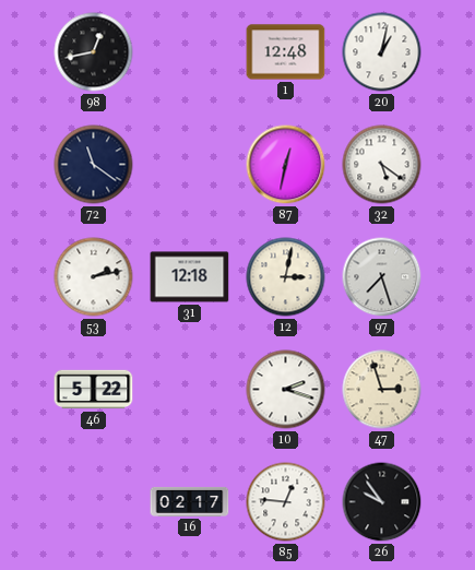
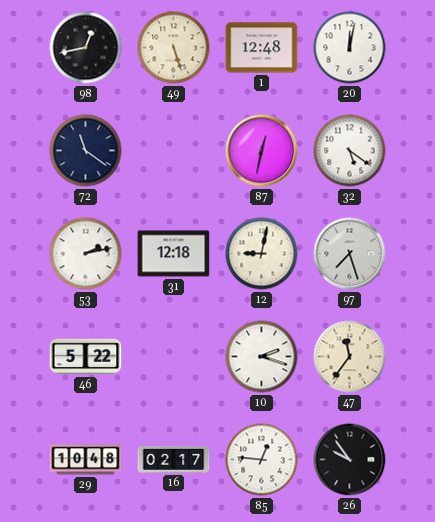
49: none -> 5:27 (174, 48)
20: 1:02 -> 12:02 (350, 48)
12: 3:02 -> 9:02 (262, 254)
47: 2:57 -> 11:36 (350, 357)
29: none -> 10:48 (86, 460)
